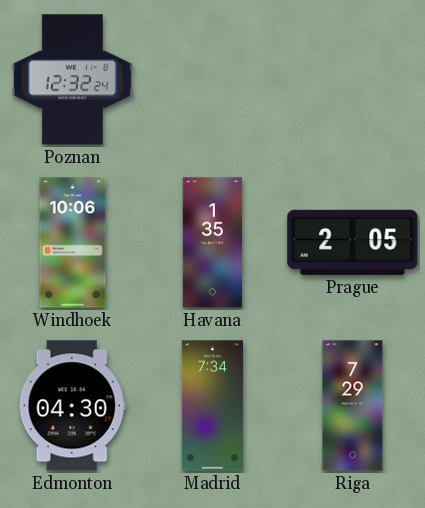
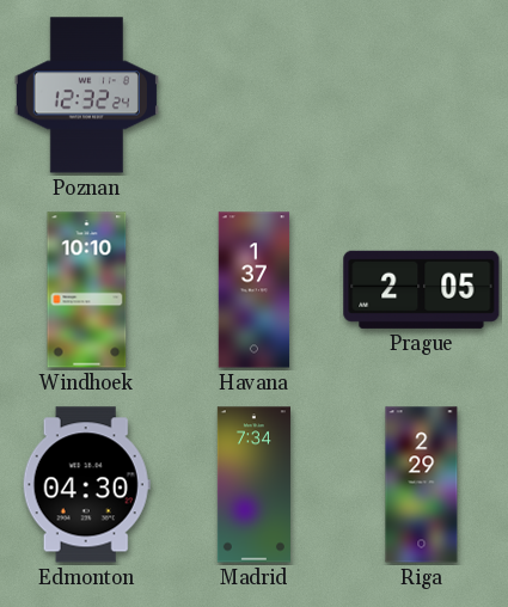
Windhoek: 10:06 -> 10:10 (87, 290)
Havana: 1:35 -> 1:37 (255, 290)
Riga: 7:29 -> 2:29 (422, 485)
